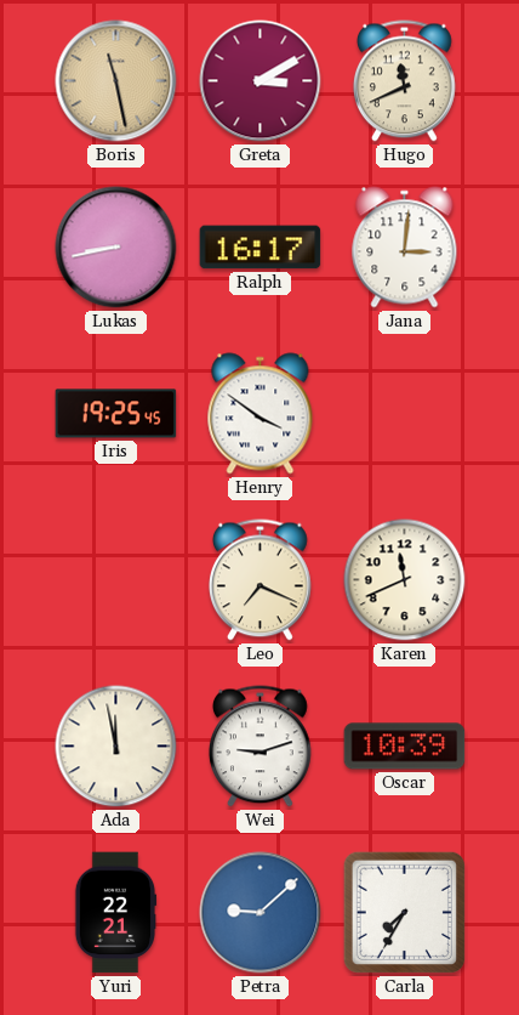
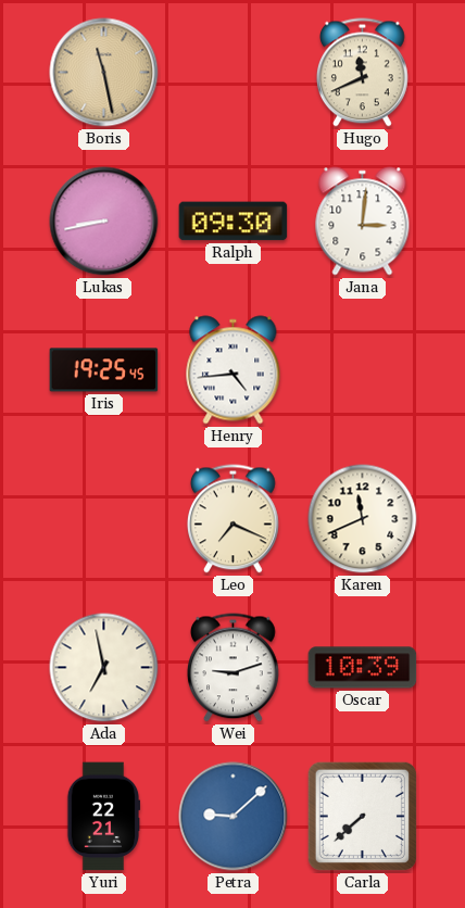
Greta: 3:10 -> none (261, 81)
Ralph: 16:17 -> 09:30 (234, 222)
Henry: 3:51 -> 4:44 (234, 370)
Ada: 11:58 -> 6:58 (104, 668)
Carla: 7:35 -> 7:38 (362, 816)
